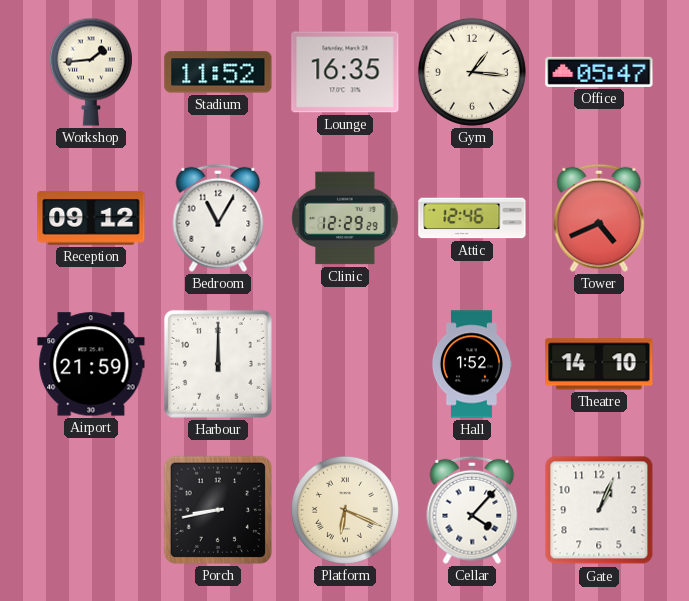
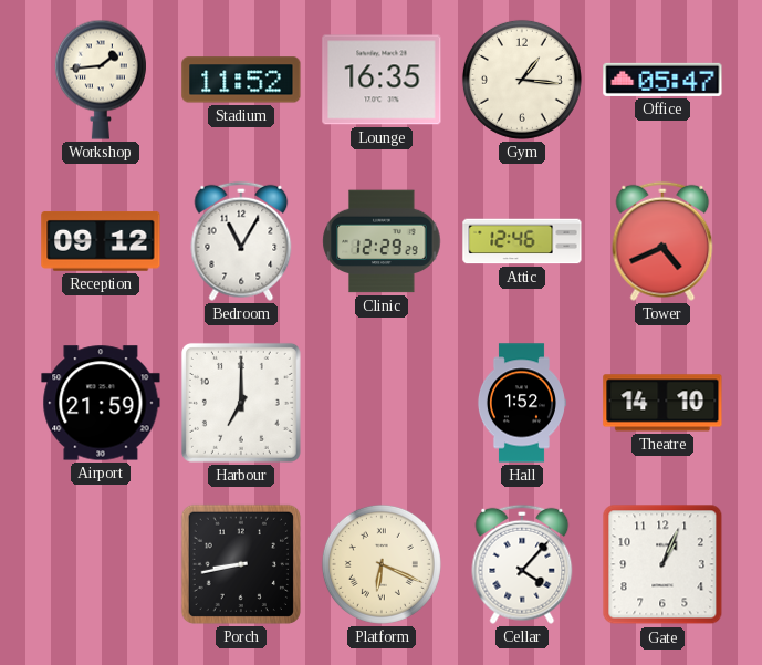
Harbour: 12:00 -> 7:00 (241, 403)
